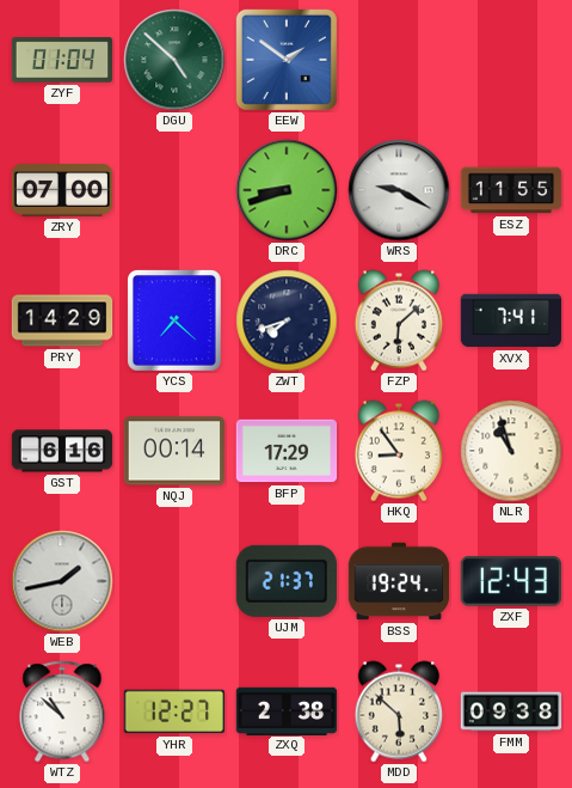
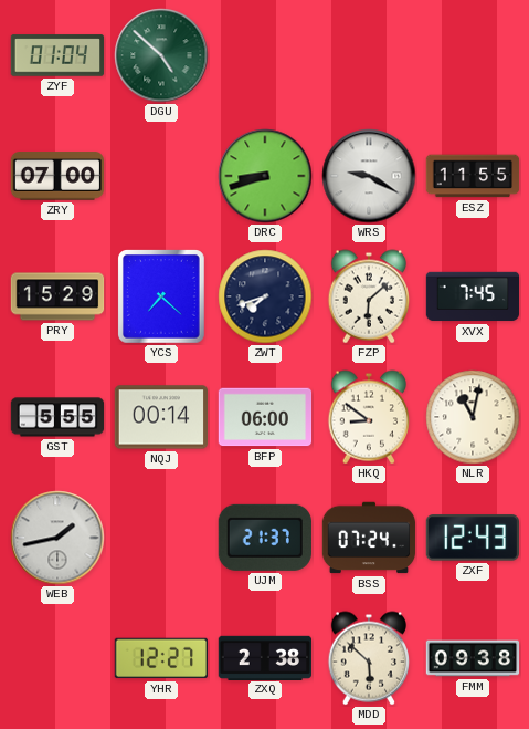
EEW: 1:51 -> none (287, 60)
PRY: 14:29 -> 15:29 (57, 296)
XVX: 7:41 -> 7:45 (473, 296)
GST: 6:16 -> 5:55 (57, 417)
BFP: 17:29 -> 06:00 (265, 417)
HKQ: 8:54 -> 8:51 (368, 417)
NLR: 10:57 -> 11:02 (473, 417)
BSS: 19:24 -> 07:24 (369, 538)
WTZ: 10:52 -> none (62, 711)
